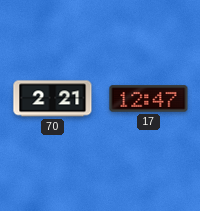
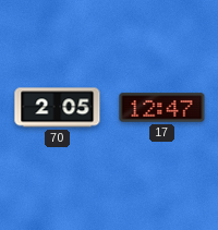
70: 2:21 -> 2:05 (58, 108)
